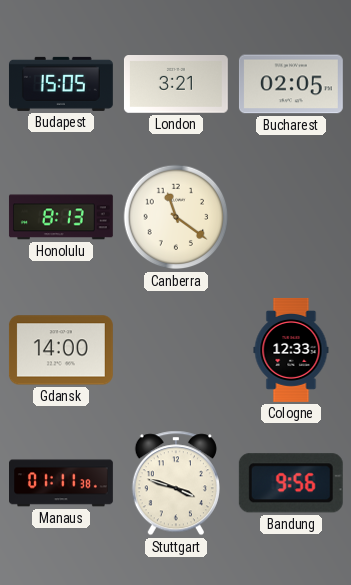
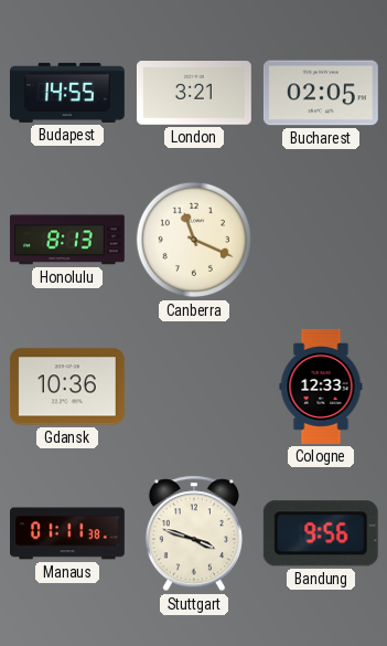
Budapest: 15:05 -> 14:55 (67, 93)
Canberra: 11:21 -> 11:19 (194, 240)
Gdansk: 14:00 -> 10:36 (67, 386)
